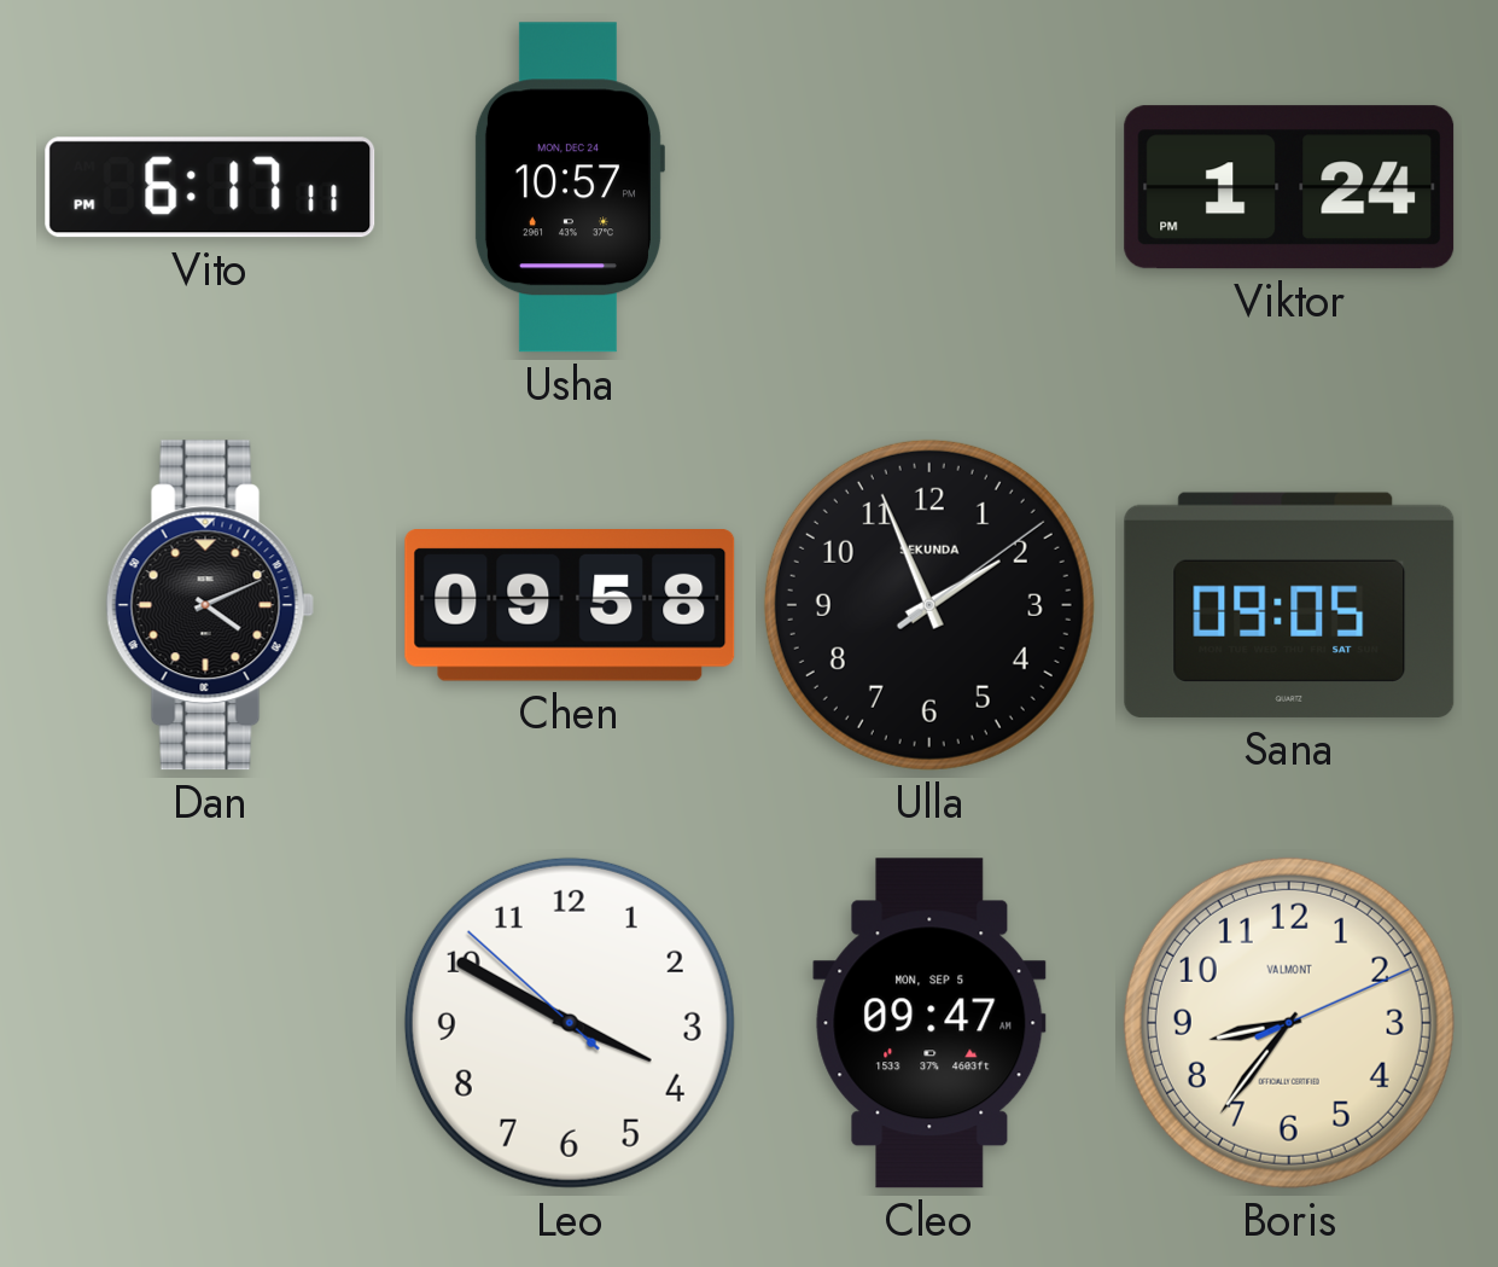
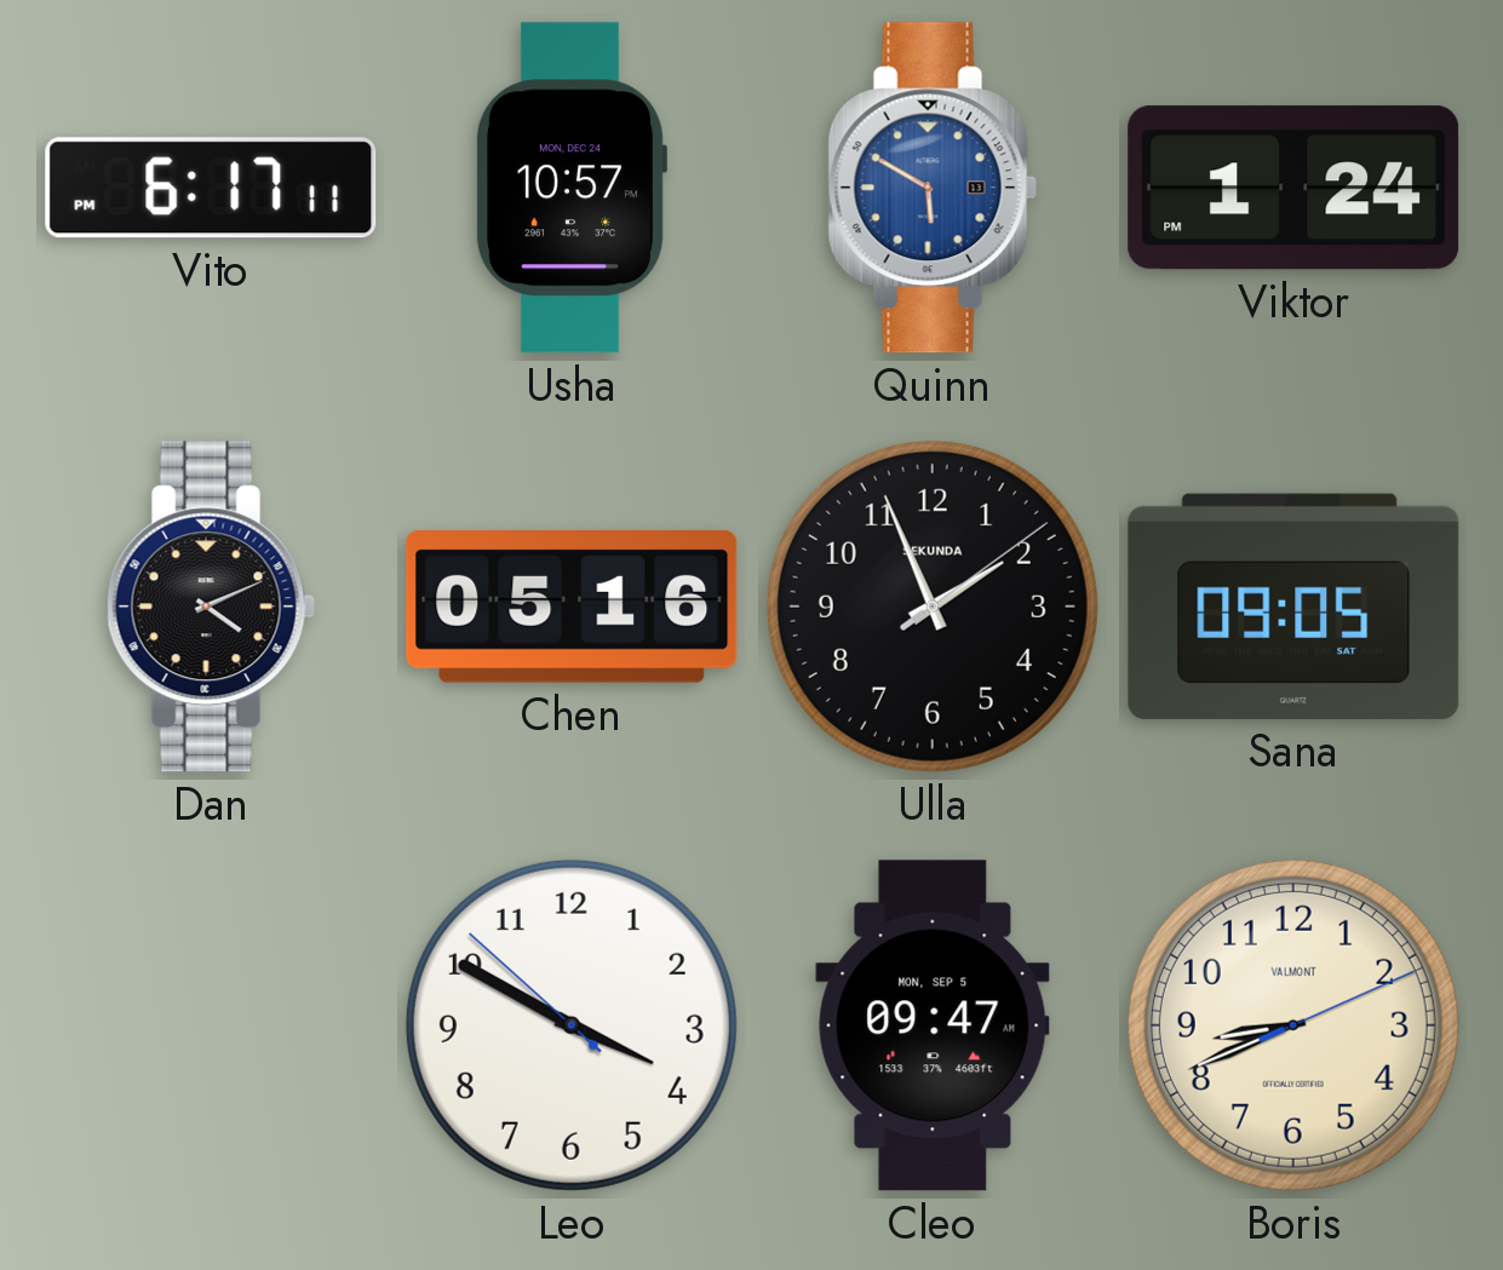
Quinn: none -> 5:50 (933, 188)
Chen: 09:58 -> 05:16 (572, 608)
Boris: 8:36 -> 8:41 (1293, 1025)
